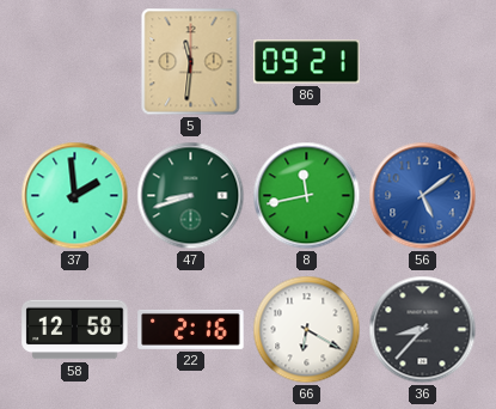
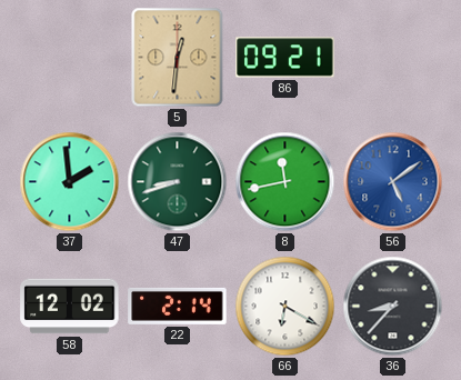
5: 11:31 -> 12:31 (178, 58)
58: 12:58 -> 12:02 (70, 307)
22: 2:16 -> 2:14 (178, 306)
